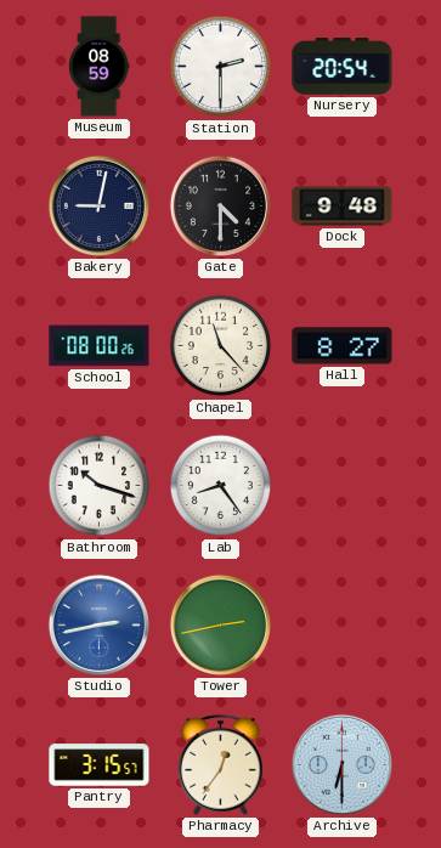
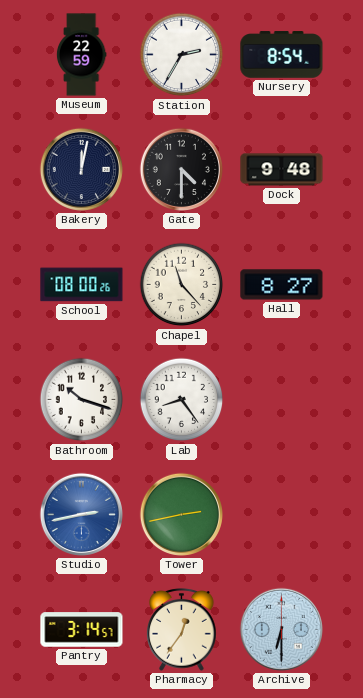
Museum: 08:59 -> 22:59 (81, 55)
Station: 2:30 -> 2:35 (182, 55)
Nursery: 20:54 -> 8:54 (282, 55)
Bakery: 9:02 -> 12:02 (81, 169)
Pantry: 3:15 -> 3:14 (82, 630)
